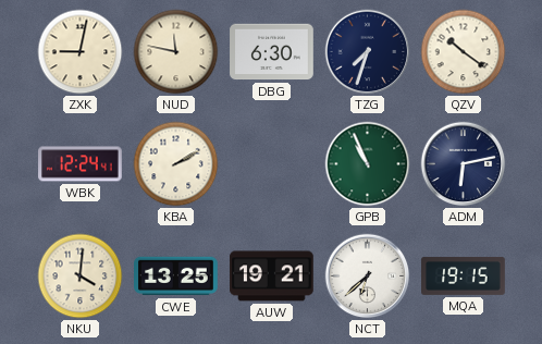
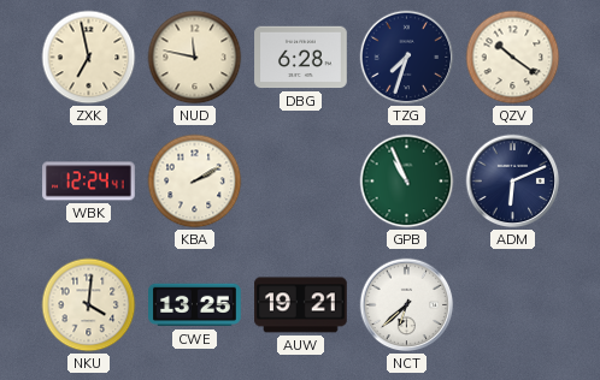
ZXK: 9:02 -> 6:58 (89, 58)
DBG: 6:30 -> 6:28 (301, 58)
ADM: 6:13 -> 6:11 (513, 182)
MQA: 19:15 -> none (464, 275)
